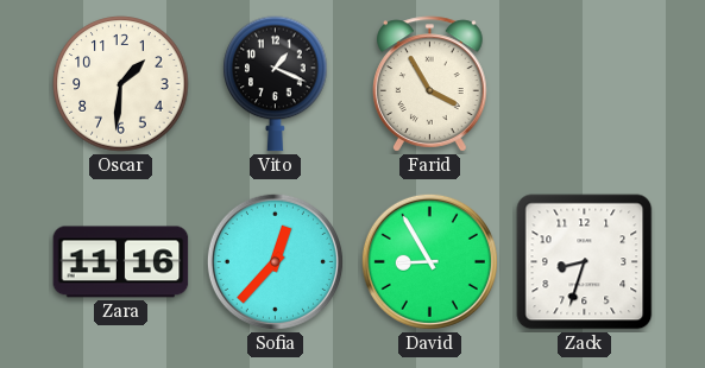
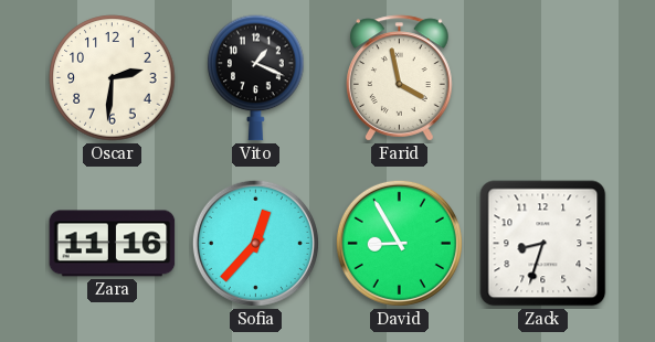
Oscar: 1:31 -> 2:31 (113, 78)
Farid: 3:55 -> 3:58 (400, 78)
